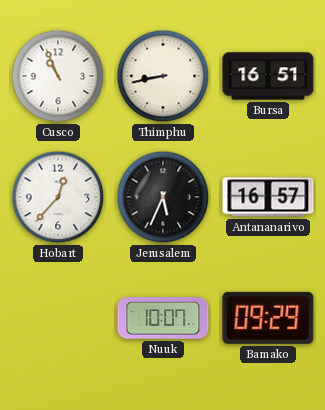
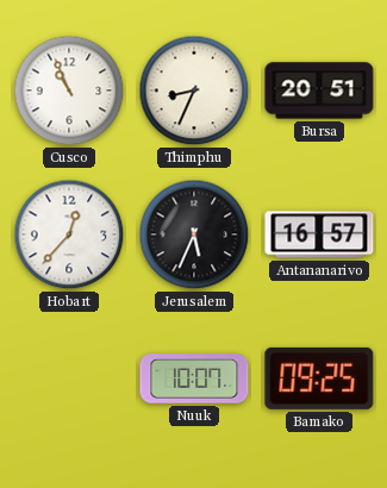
Thimphu: 8:43 -> 8:34 (194, 90)
Bursa: 16:51 -> 20:51 (319, 90)
Bamako: 09:29 -> 09:25 (319, 378)
